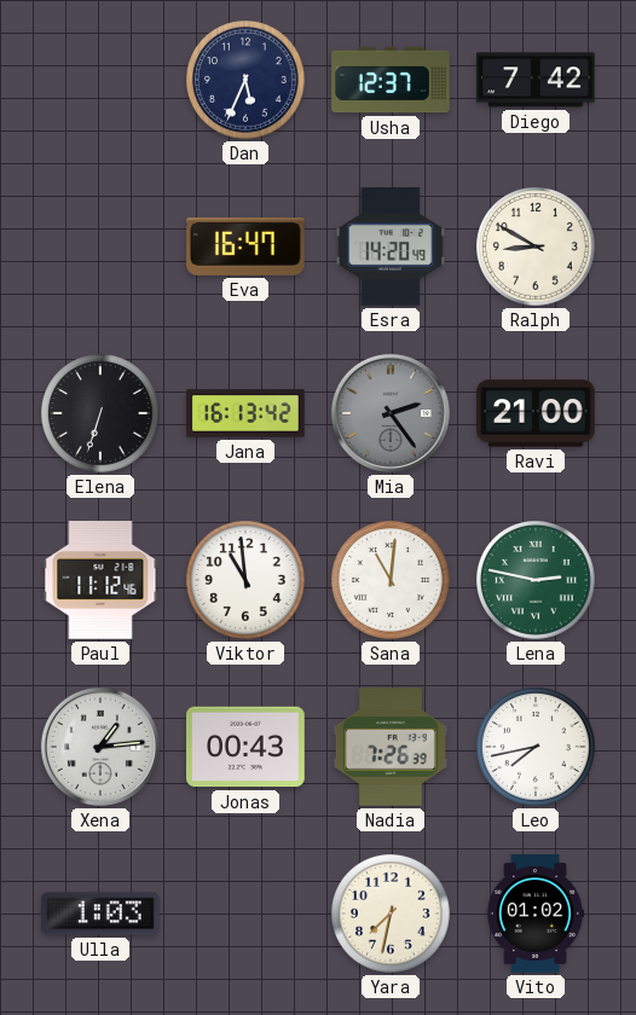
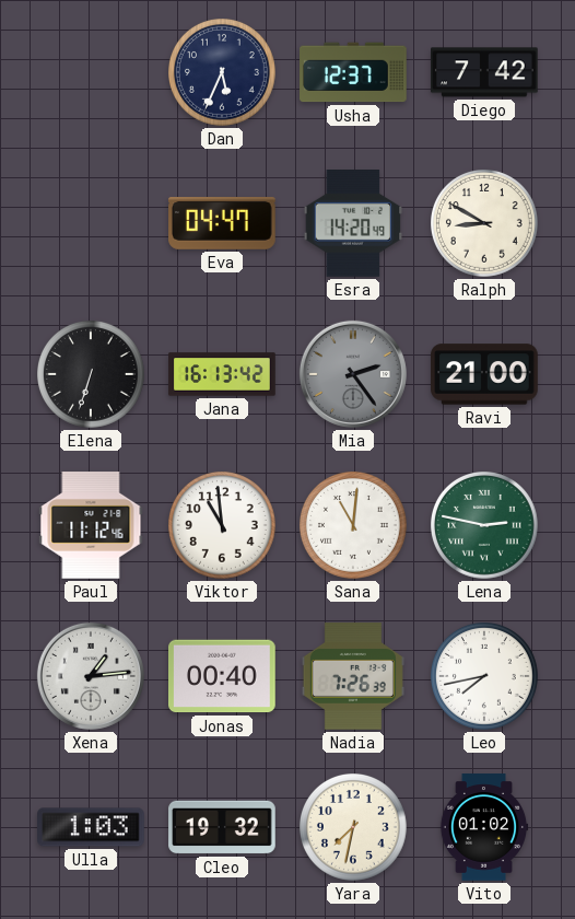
Eva: 16:47 -> 04:47 (222, 223)
Jonas: 00:43 -> 00:40 (223, 676)
Cleo: none -> 19:32 (222, 827)
